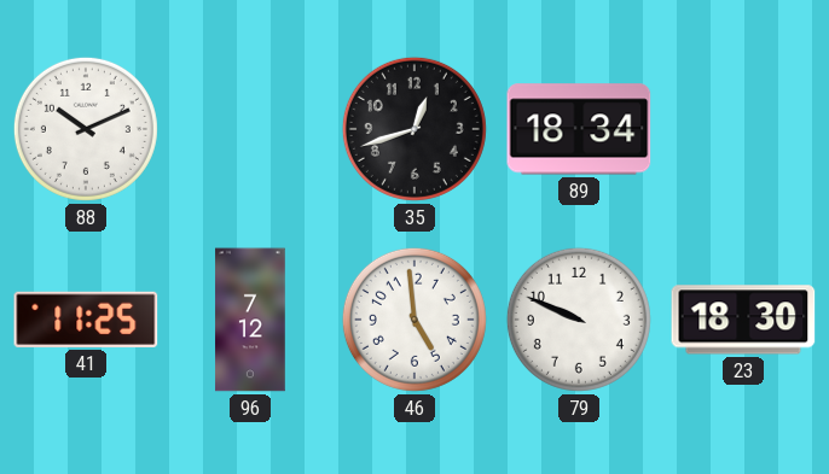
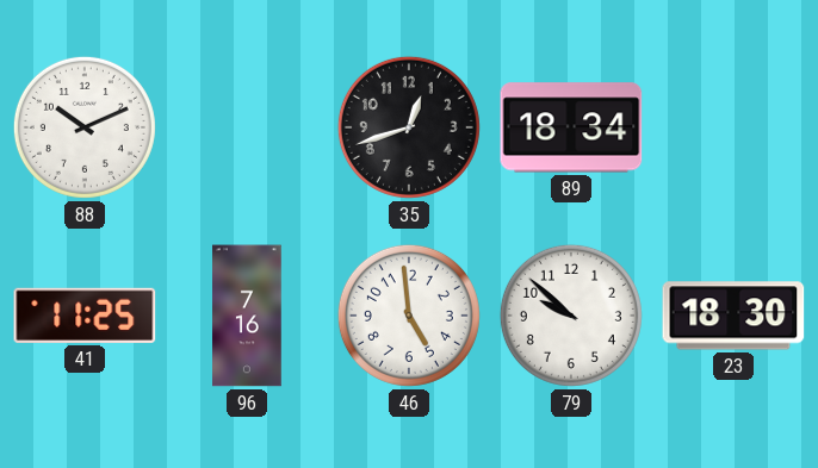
96: 7:12 -> 7:16 (247, 316)
79: 9:49 -> 9:52 (571, 316)
